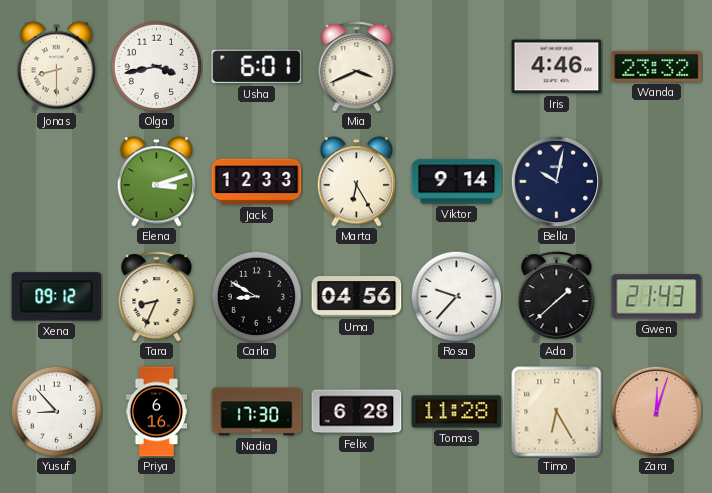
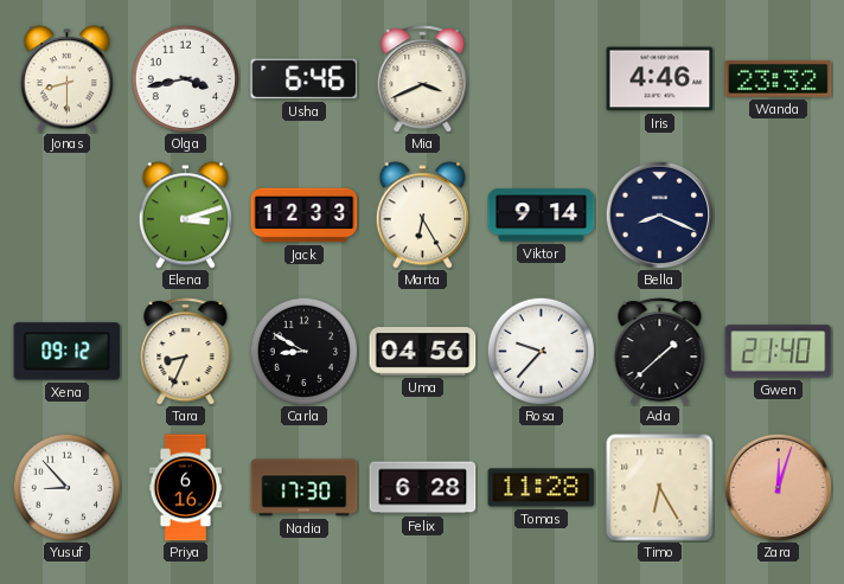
Usha: 6:01 -> 6:46 (305, 79)
Bella: 10:02 -> 8:19 (659, 214)
Gwen: 21:43 -> 21:40 (779, 352)
